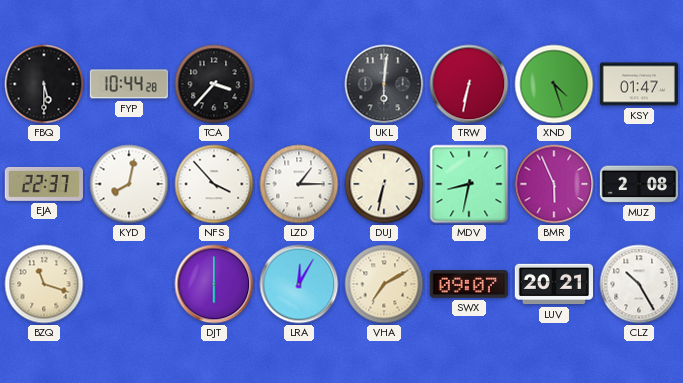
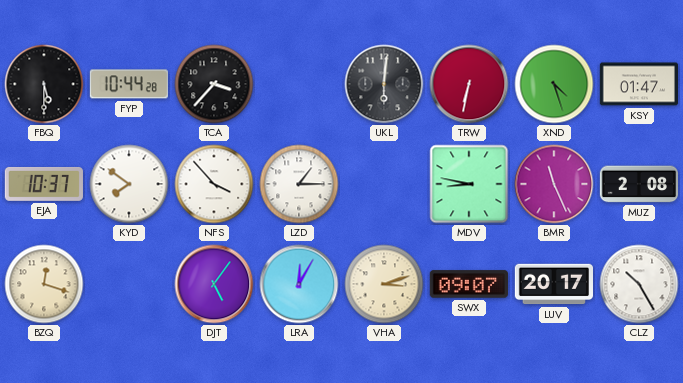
EJA: 22:37 -> 10:37 (43, 184)
KYD: 8:02 -> 7:51 (129, 184)
DUJ: 6:32 -> none (384, 184)
MDV: 8:32 -> 8:47 (469, 184)
BMR: 5:56 -> 11:26 (554, 184)
BZQ: 11:18 -> 12:18 (44, 284)
DJT: 6:00 -> 5:06 (214, 284)
VHA: 7:10 -> 3:12 (384, 284)
LUV: 20:21 -> 20:17 (553, 284)
